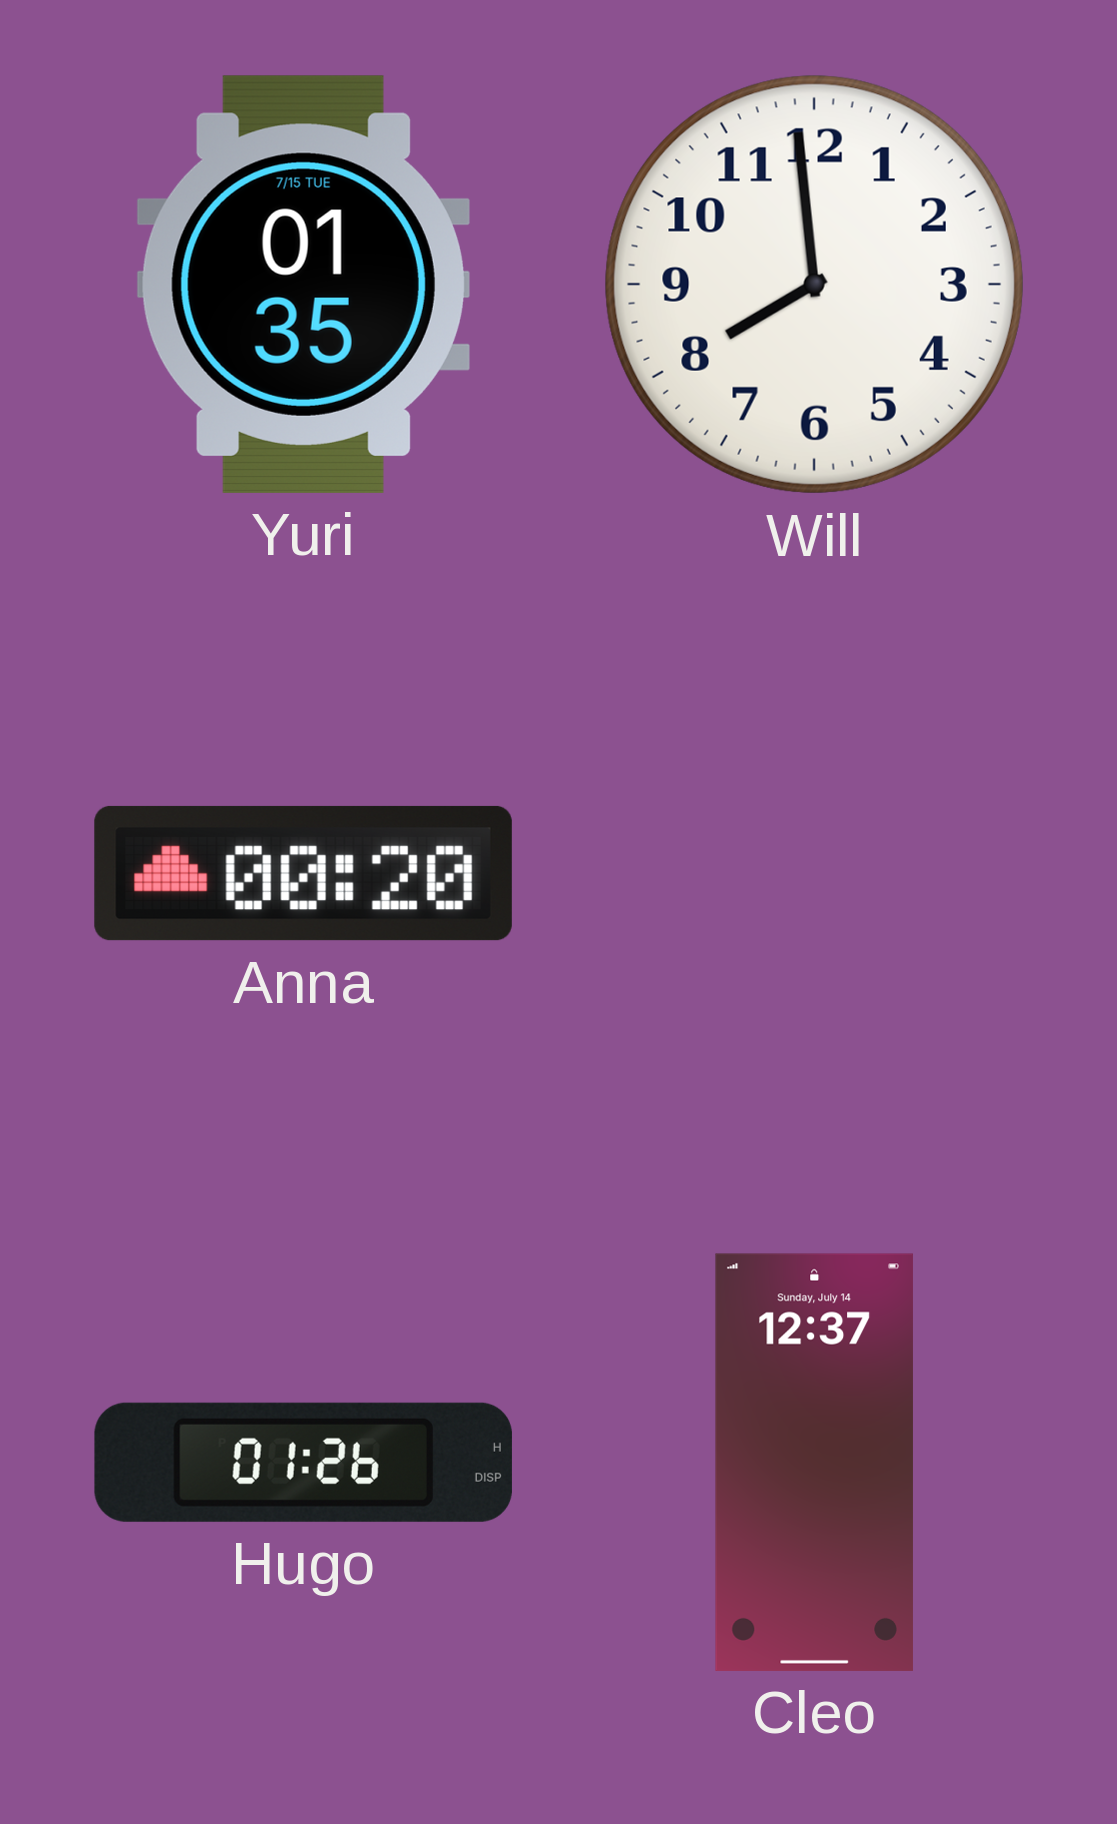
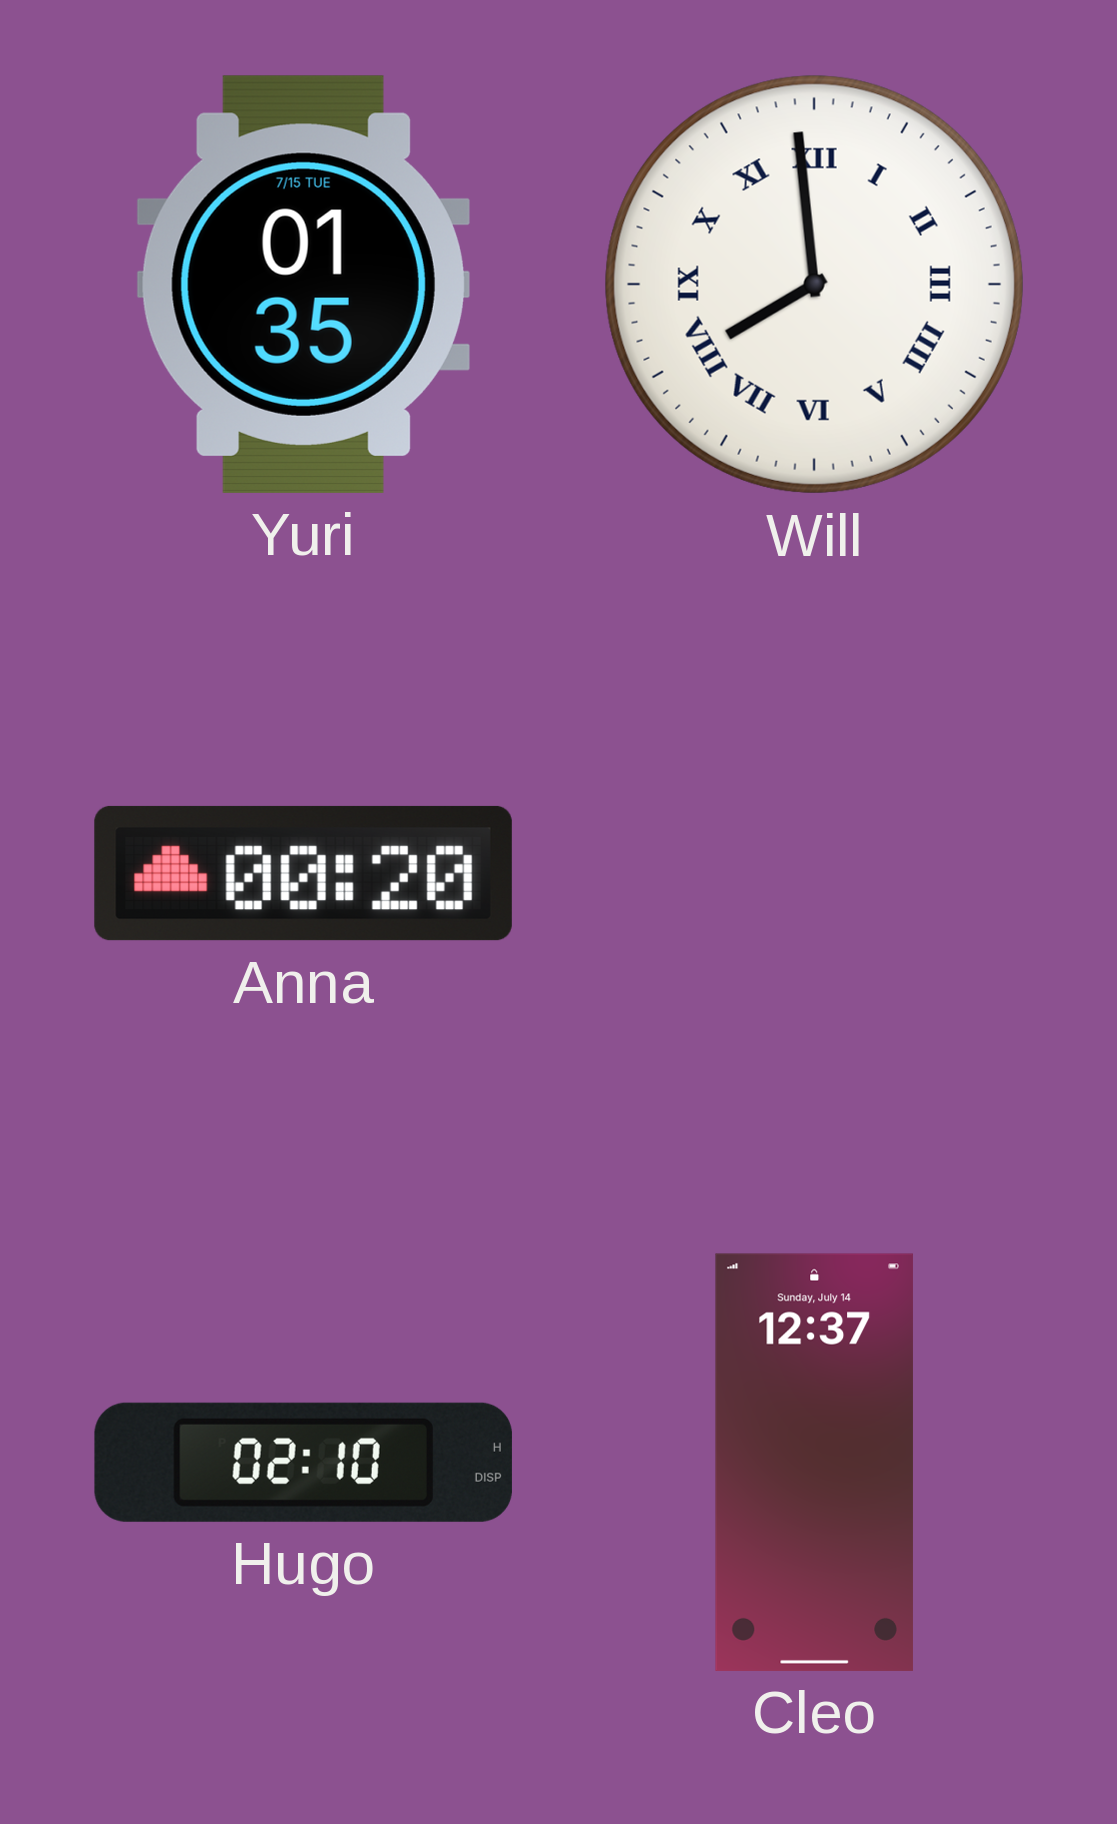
Will numerals: Arabic -> Roman (814, 284)
Hugo: 01:26 -> 02:10 (303, 1462)
